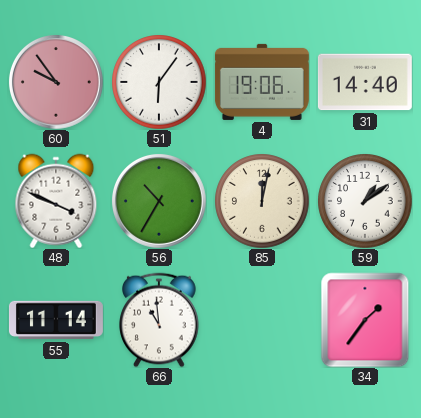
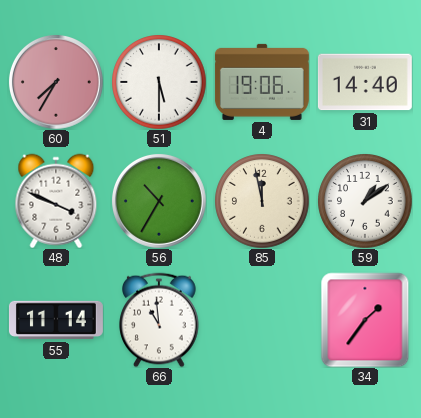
60: 9:54 -> 7:35 (56, 82)
51: 6:06 -> 5:30 (159, 82)
85: 12:02 -> 11:58 (262, 201)
